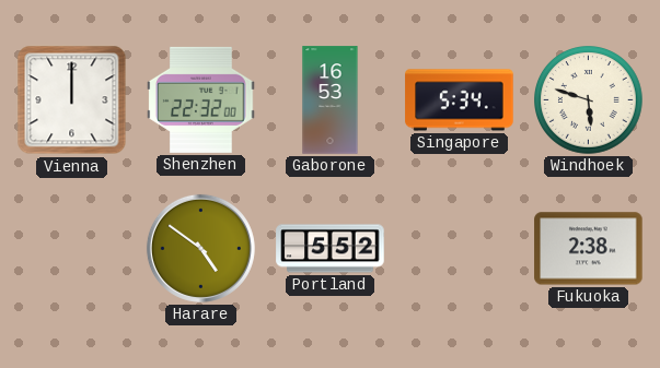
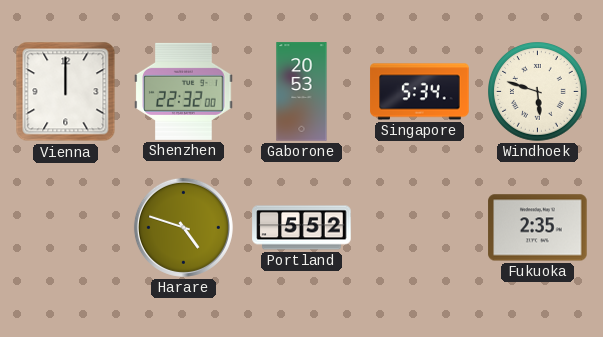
Gaborone: 16:53 -> 20:53 (302, 92)
Harare: 4:51 -> 4:48 (183, 227)
Fukuoka: 2:38 -> 2:35 (538, 228)
